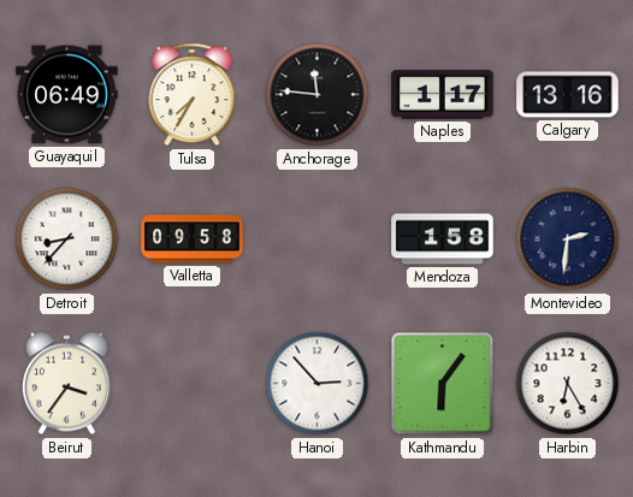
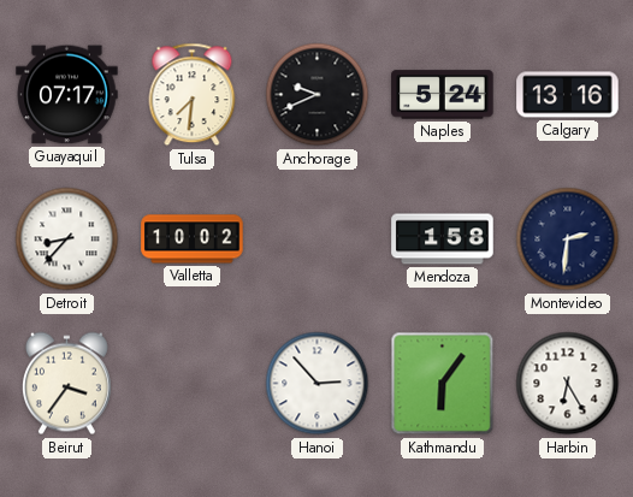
Guayaquil: 06:49 -> 07:17 (67, 95)
Tulsa: 7:35 -> 7:31 (193, 95)
Anchorage: 11:46 -> 9:41 (318, 95)
Naples: 1:17 -> 5:24 (443, 95)
Valletta: 09:58 -> 10:02 (193, 239)
